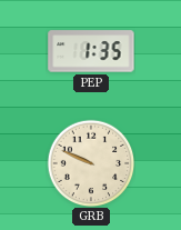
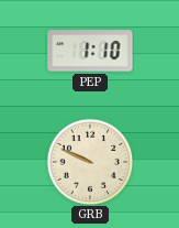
PEP: 1:35 -> 1:10 (90, 51)
